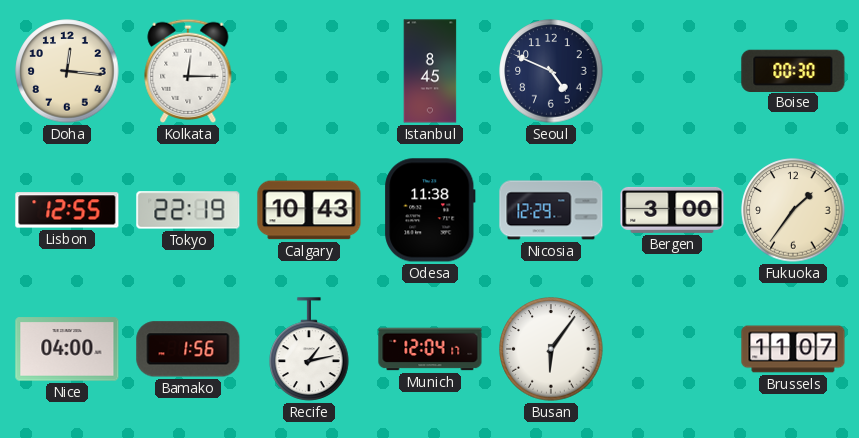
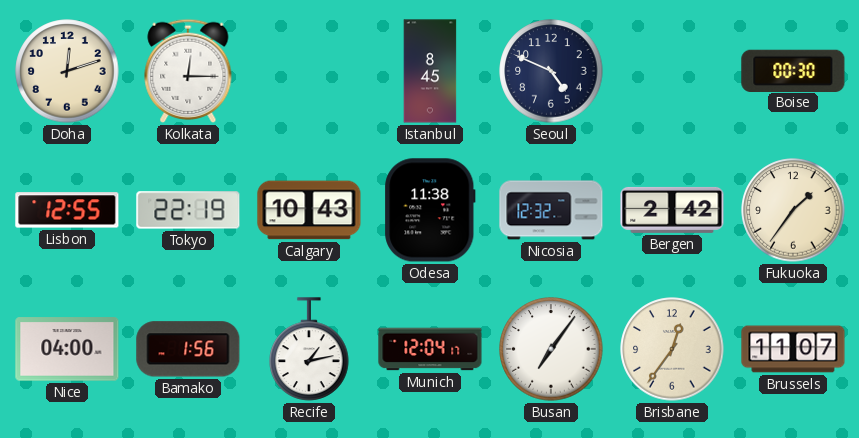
Doha: 12:16 -> 12:12 (67, 71)
Nicosia: 12:29 -> 12:32 (551, 210)
Bergen: 3:00 -> 2:42 (672, 210)
Busan: 6:06 -> 7:06 (551, 349)
Brisbane: none -> 12:36 (672, 349)
